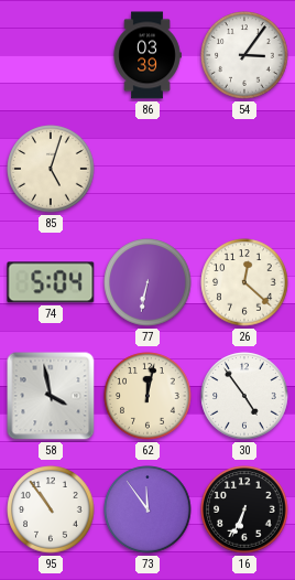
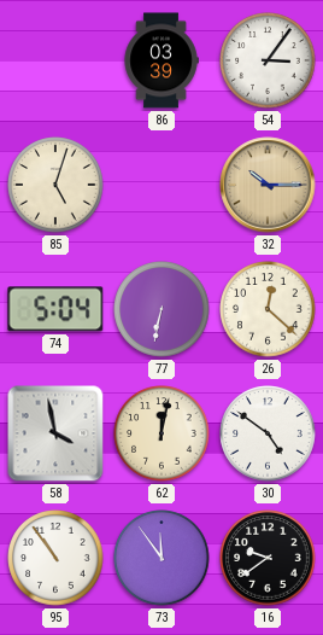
32: none -> 10:15 (268, 185)
30: 4:54 -> 4:51 (268, 433)
16: 6:34 -> 9:39 (268, 558)
